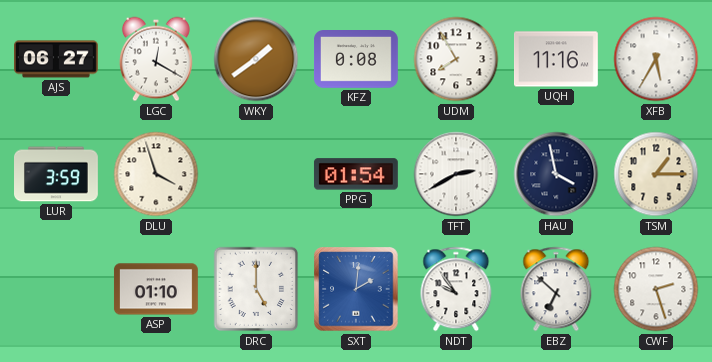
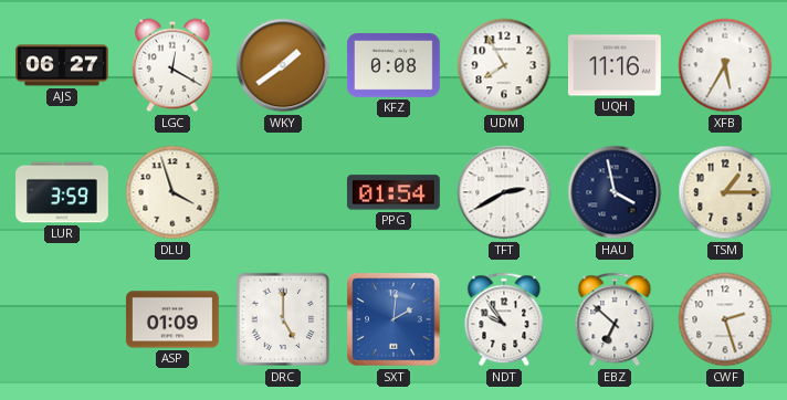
ASP: 01:10 -> 01:09 (172, 319)
